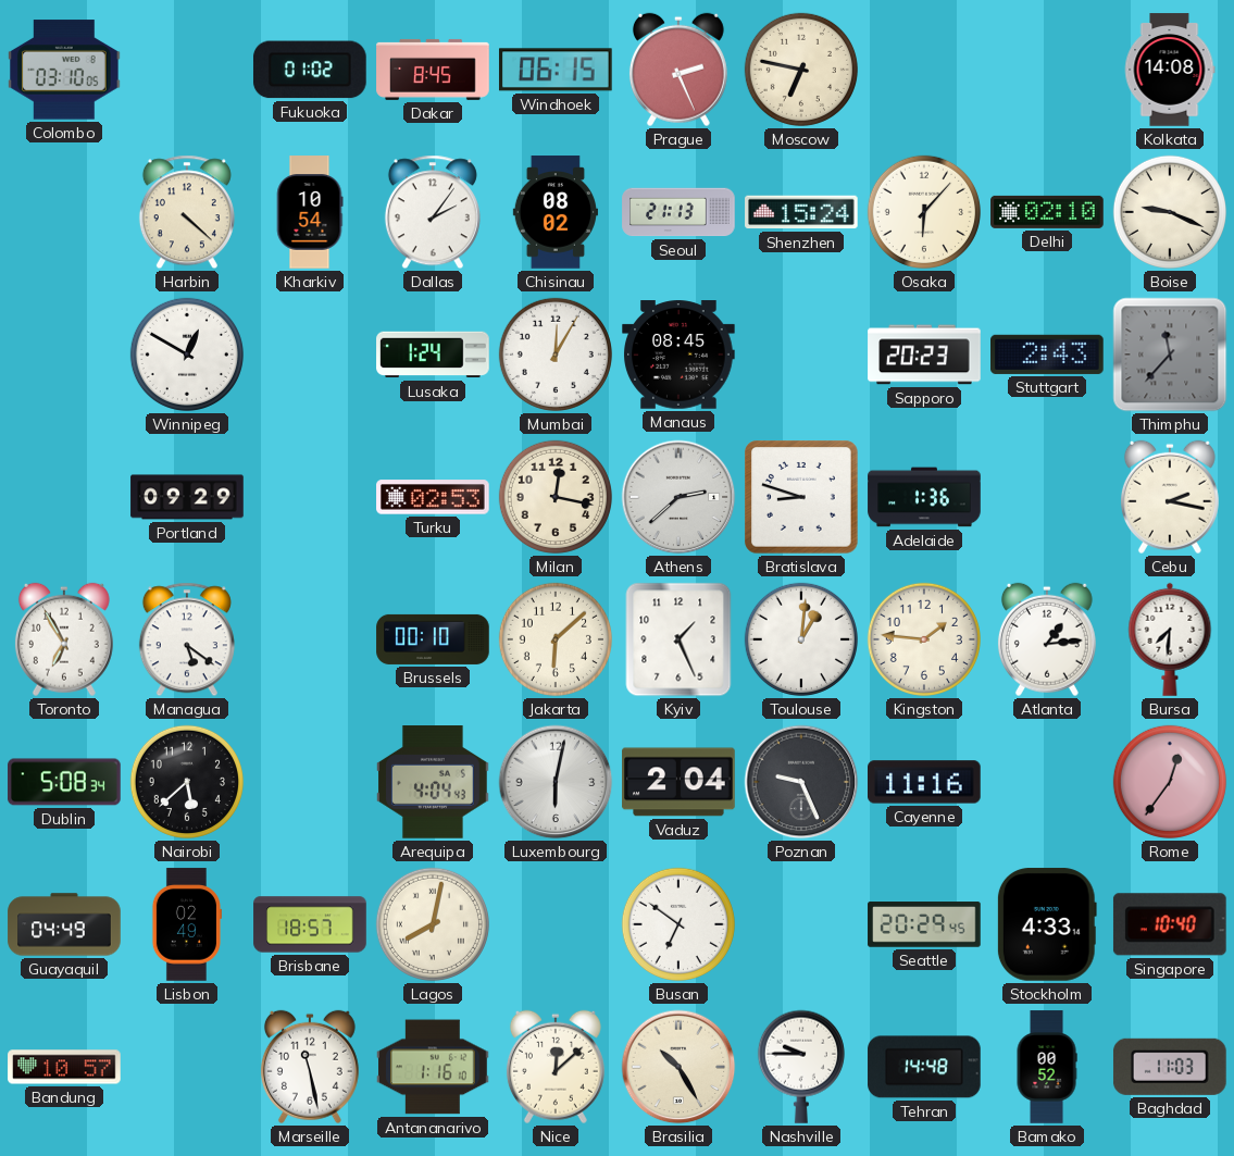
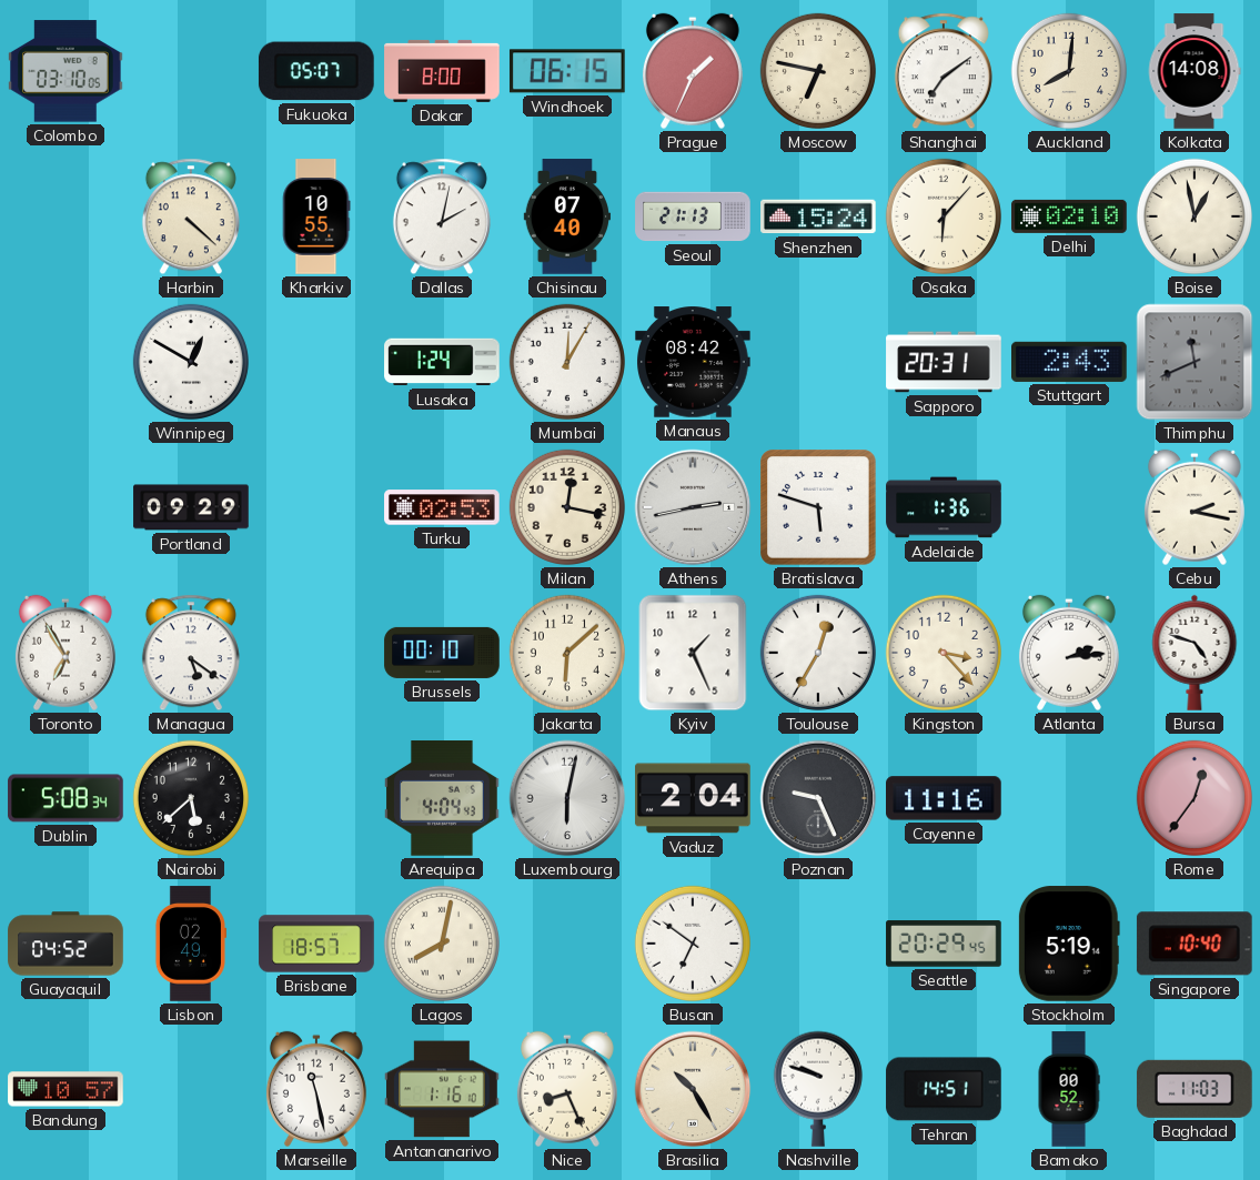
Fukuoka: 01:02 -> 05:07 (316, 71)
Dakar: 8:45 -> 8:00 (442, 71)
Prague: 2:26 -> 1:34 (693, 71)
Shanghai: none -> 7:09 (944, 71)
Auckland: none -> 8:01 (1069, 71)
Kharkiv: 10:54 -> 10:55 (316, 216)
Dallas: 2:06 -> 2:02 (442, 216)
Chisinau: 08:02 -> 07:40 (566, 216)
Boise: 9:19 -> 12:58 (1195, 216)
Manaus: 08:45 -> 08:42 (693, 362)
Sapporo: 20:23 -> 20:31 (944, 362)
Thimphu: 11:37 -> 11:41 (1195, 362)
Athens: 2:38 -> 2:43 (693, 507)
Bratislava: 8:48 -> 5:48 (818, 507)
Toulouse: 1:01 -> 12:35 (818, 653)
Kingston: 1:46 -> 3:23 (944, 653)
Atlanta: 1:14 -> 2:14 (1069, 653)
Bursa: 7:31 -> 4:48 (1195, 653)
Guayaquil: 04:49 -> 04:52 (65, 944)
Stockholm: 4:33 -> 5:19 (1069, 944)
Nice: 12:08 -> 8:26 (567, 1089)
Nashville: 9:45 -> 9:48 (818, 1089)
Tehran: 14:48 -> 14:51 (944, 1089)
